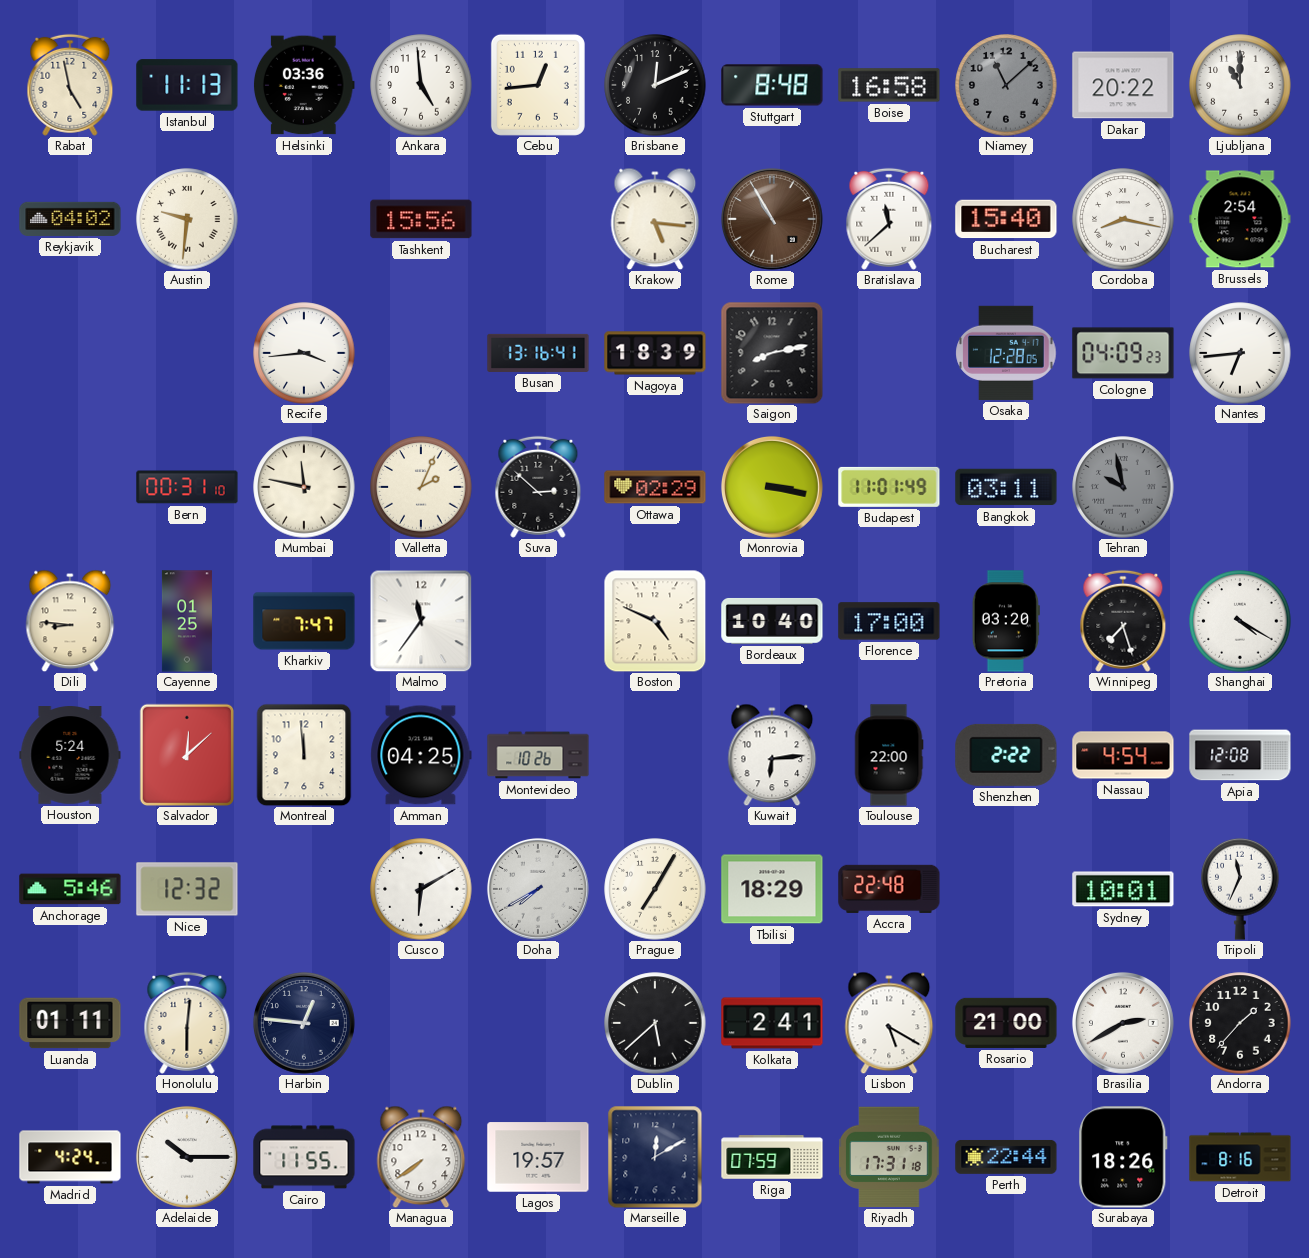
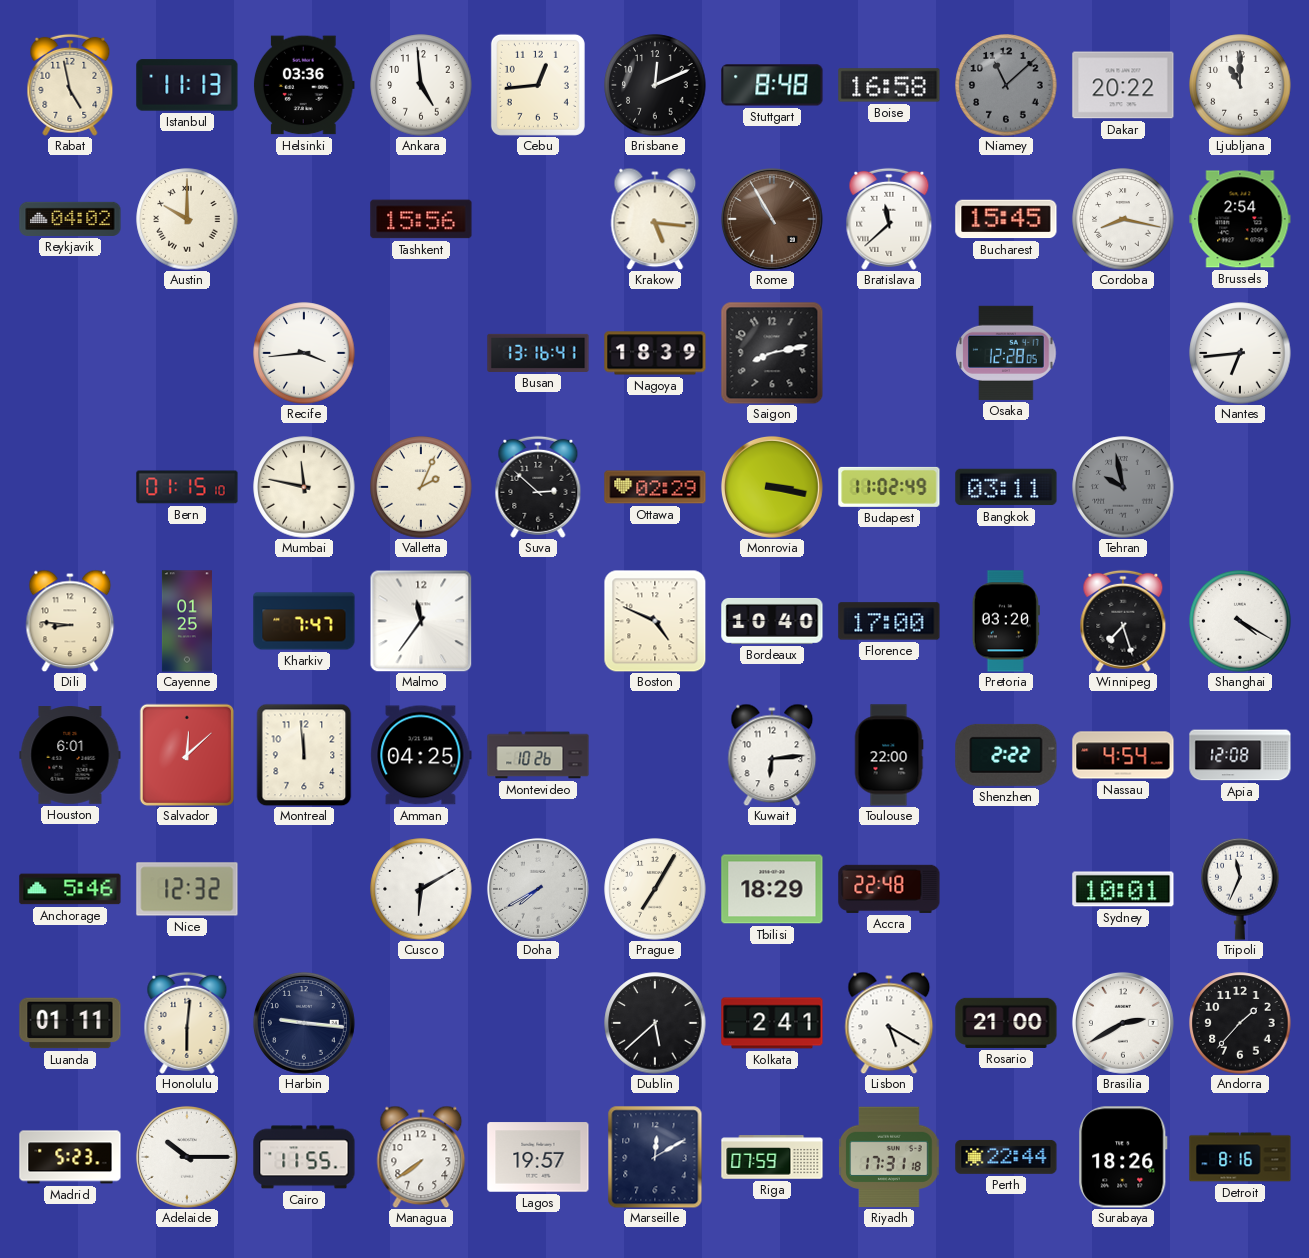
Austin: 9:31 -> 10:00 (187, 219)
Bucharest: 15:40 -> 15:45 (1006, 219)
Cologne: 04:09 -> none (1123, 353)
Bern: 00:31 -> 01:15 (187, 487)
Budapest: 11:01 -> 11:02 (889, 487)
Houston: 5:24 -> 6:01 (70, 755)
Harbin: 12:46 -> 9:16 (304, 1023)
Madrid: 4:24 -> 5:23 (70, 1157)
